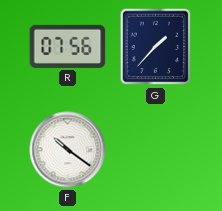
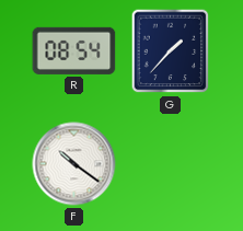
R: 07:56 -> 08:54 (74, 50)
